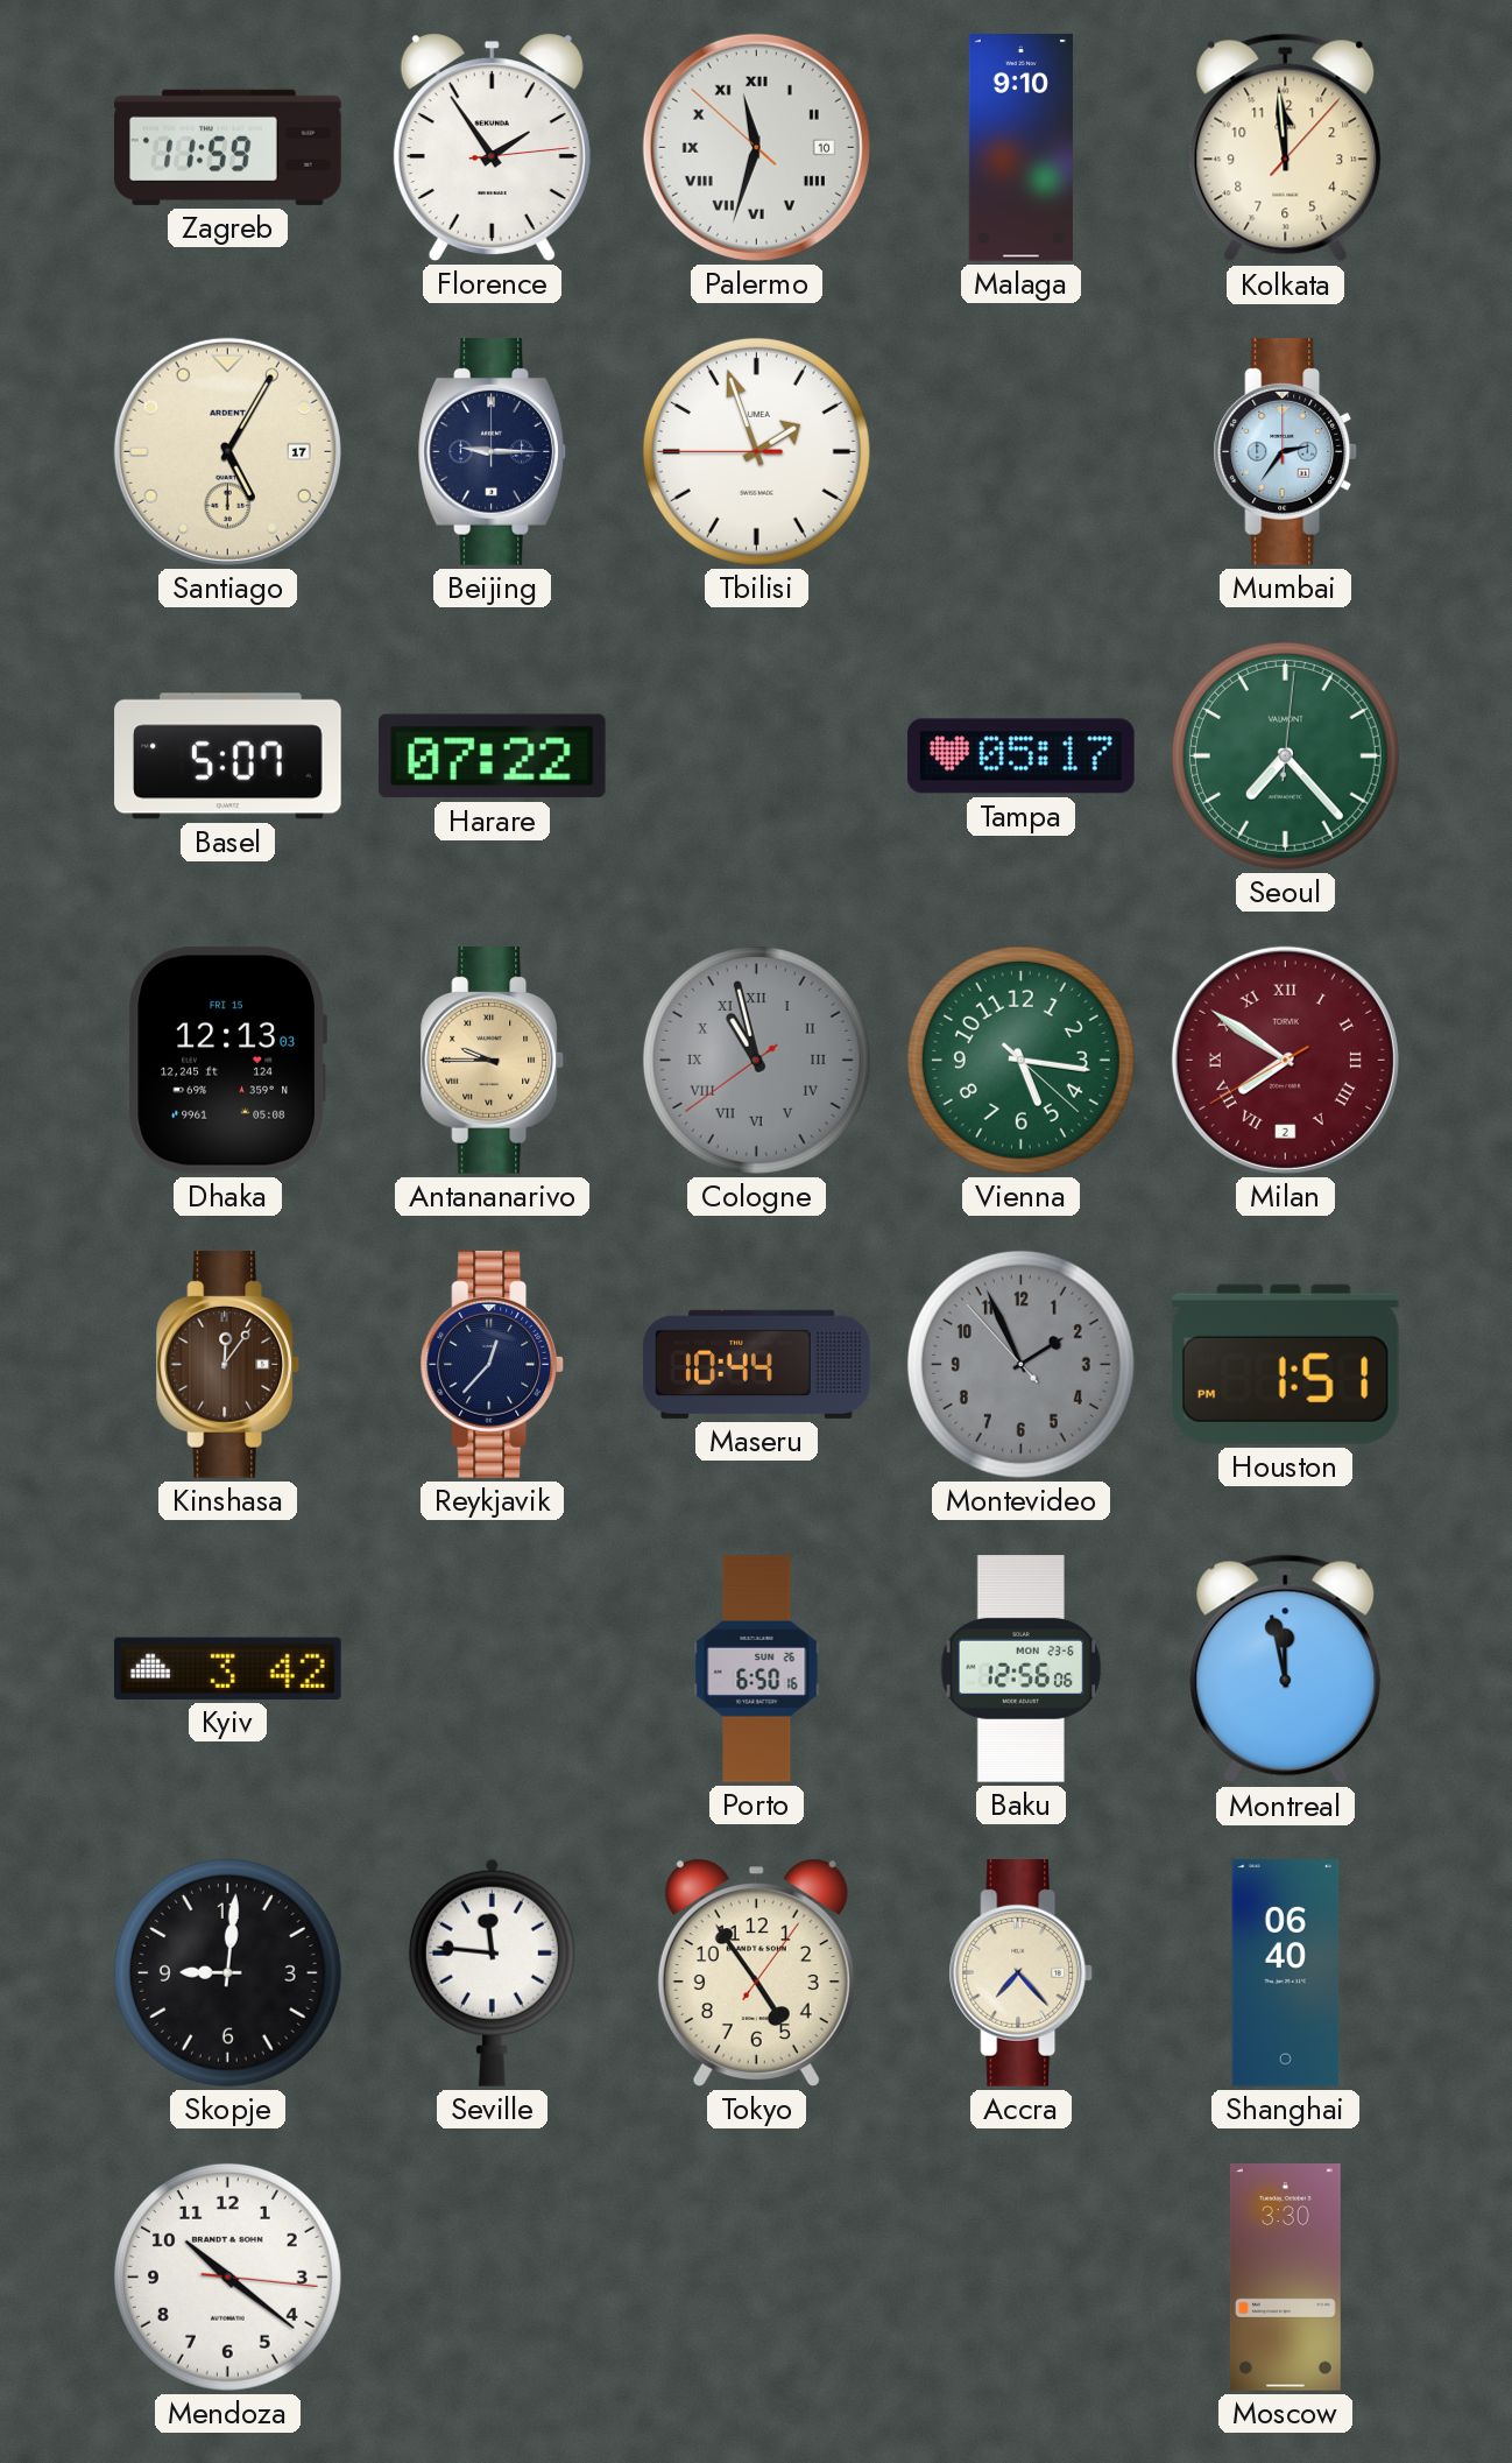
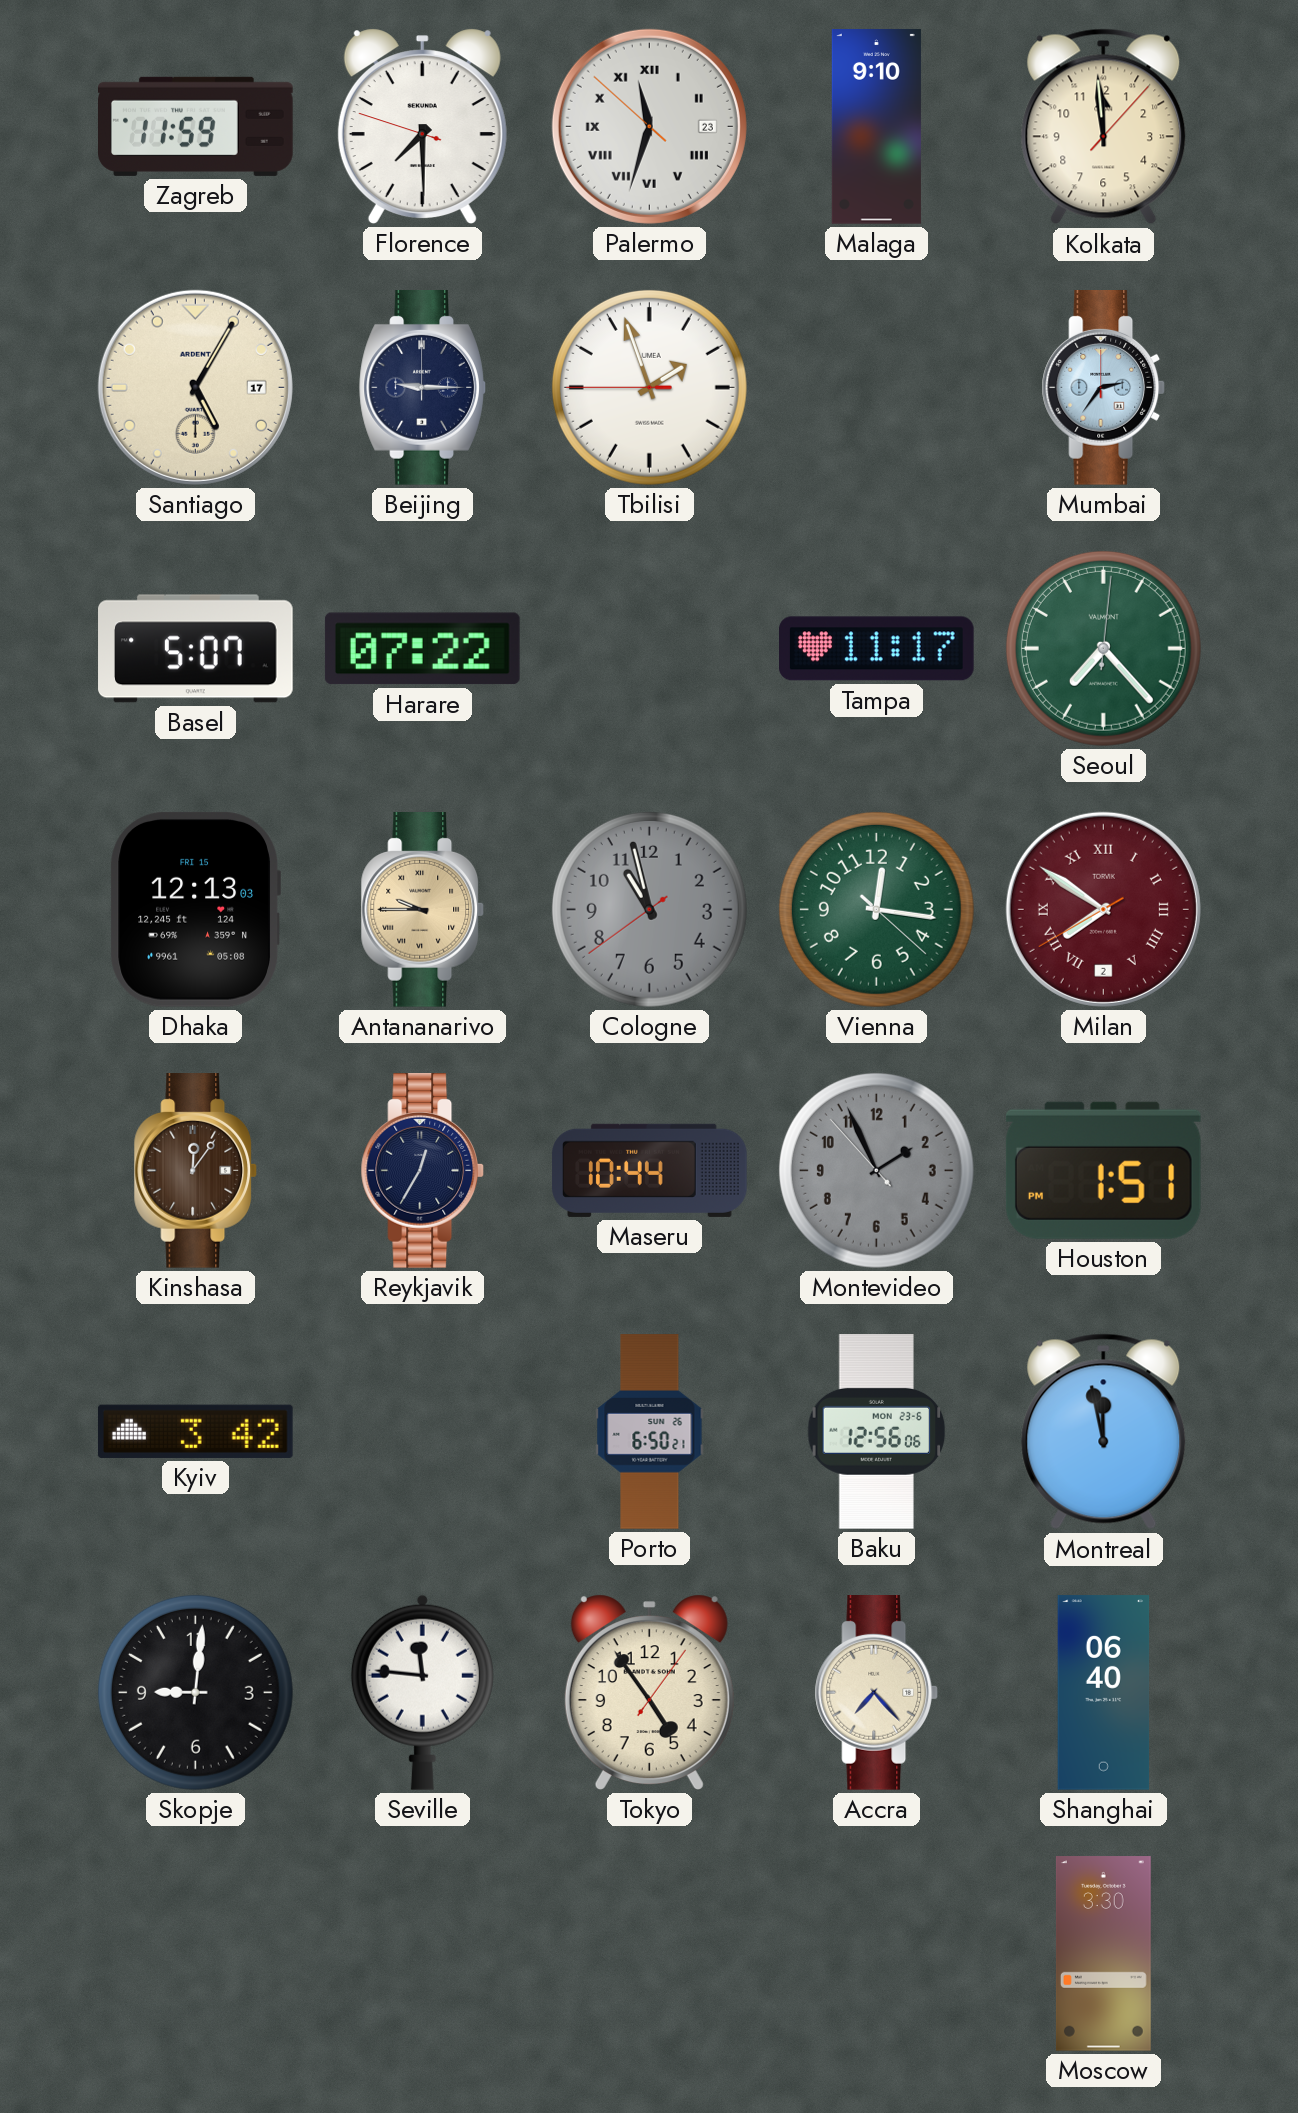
Florence: 1:54 -> 7:29 (422, 126)
Palermo date: 10 -> 23 (649, 126)
Tampa: 05:17 -> 11:17 (877, 649)
Cologne numerals: Roman -> Arabic (649, 909)
Vienna: 5:16 -> 12:16 (876, 909)
Reykjavik: 12:37 -> 12:35 (423, 1171)
Porto: 6:50:16 -> 6:50:21 (650, 1432)
Mendoza: 10:21 -> none (227, 2276)
